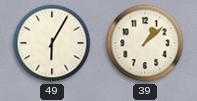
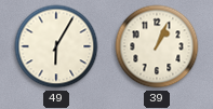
39: 1:08 -> 1:04 (157, 46)
